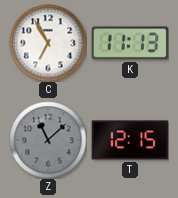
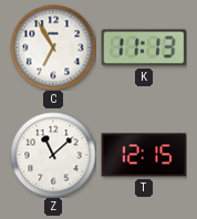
Z dial: grey -> white (53, 155)
